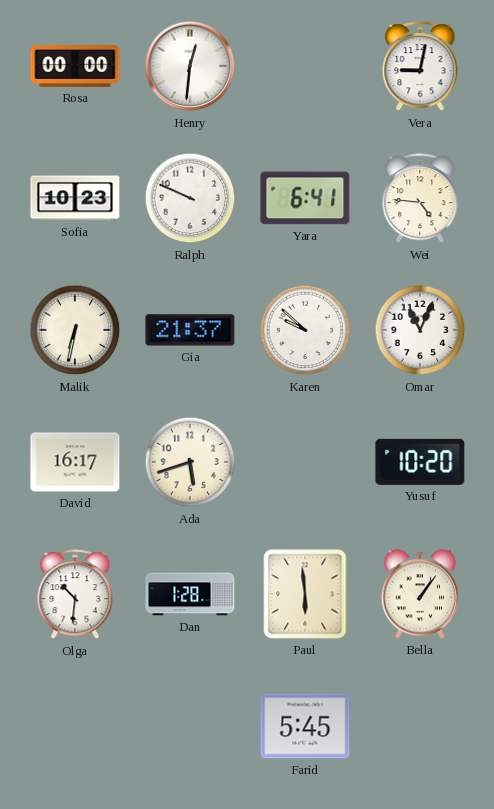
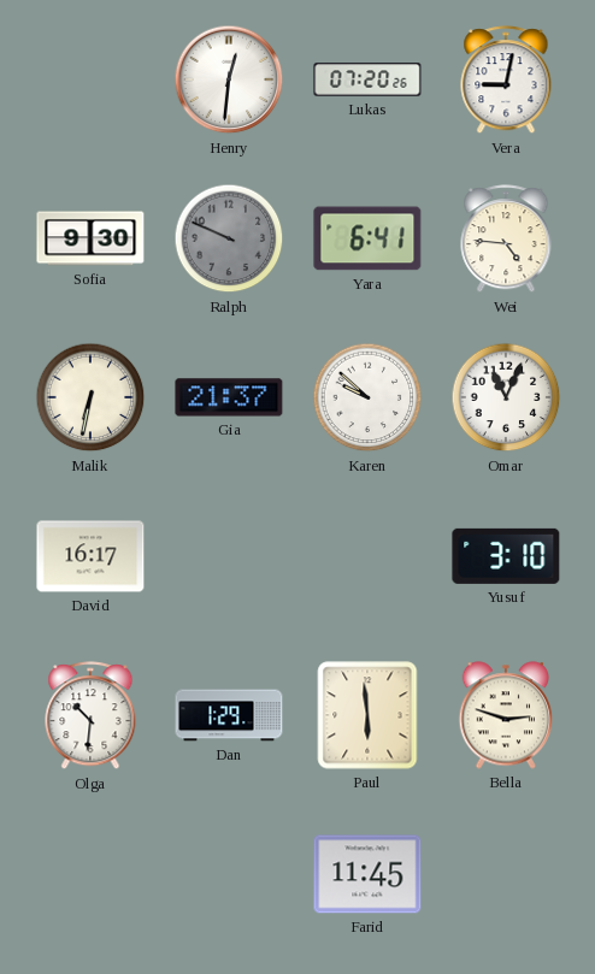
Rosa: 00:00 -> none (75, 66)
Lukas: none -> 07:20 (367, 79)
Sofia: 10:23 -> 9:30 (90, 238)
Ralph dial: white -> grey (229, 238)
Ada: 5:42 -> none (190, 462)
Yusuf: 10:20 -> 3:10 (506, 556)
Dan: 1:28 -> 1:29 (229, 715)
Bella: 1:06 -> 2:48 (506, 715)
Farid: 5:45 -> 11:45 (367, 874)
